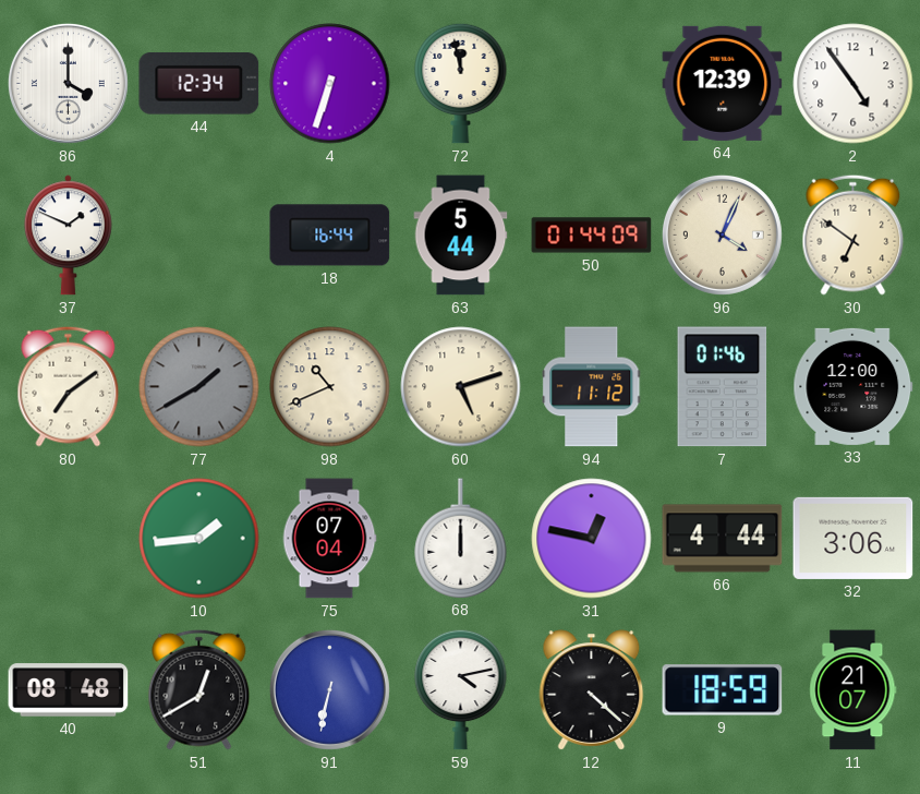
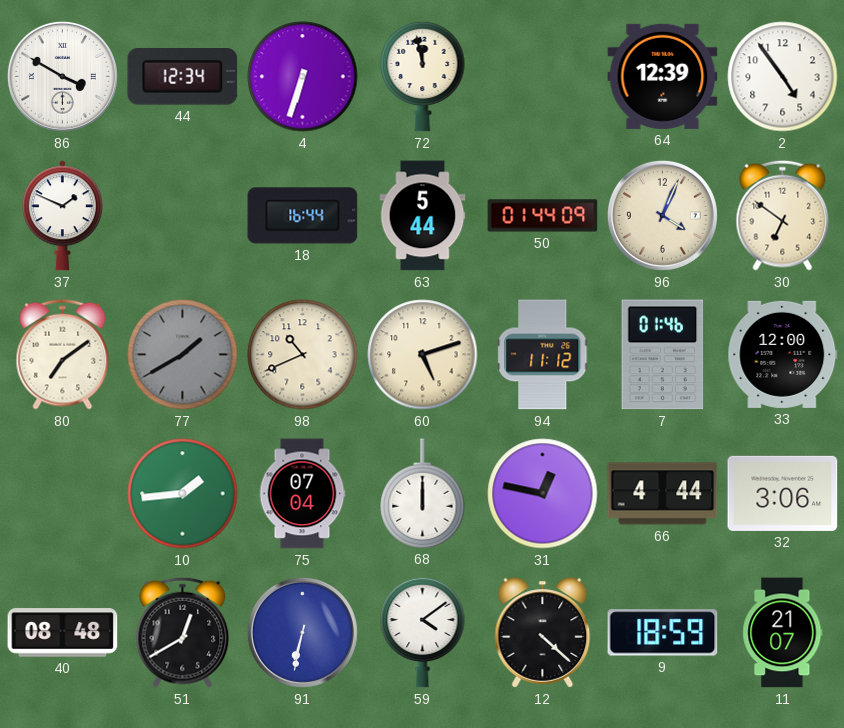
86: 4:00 -> 3:50 (62, 76)
59: 4:13 -> 4:09 (423, 632)
